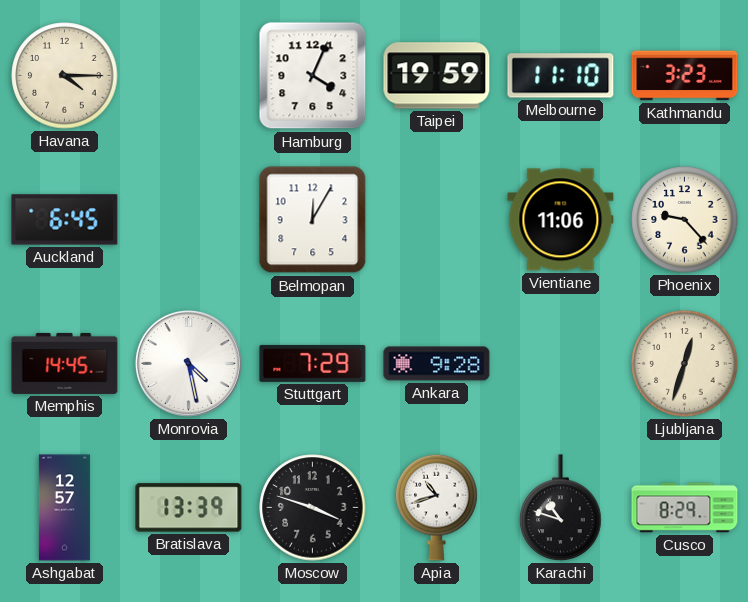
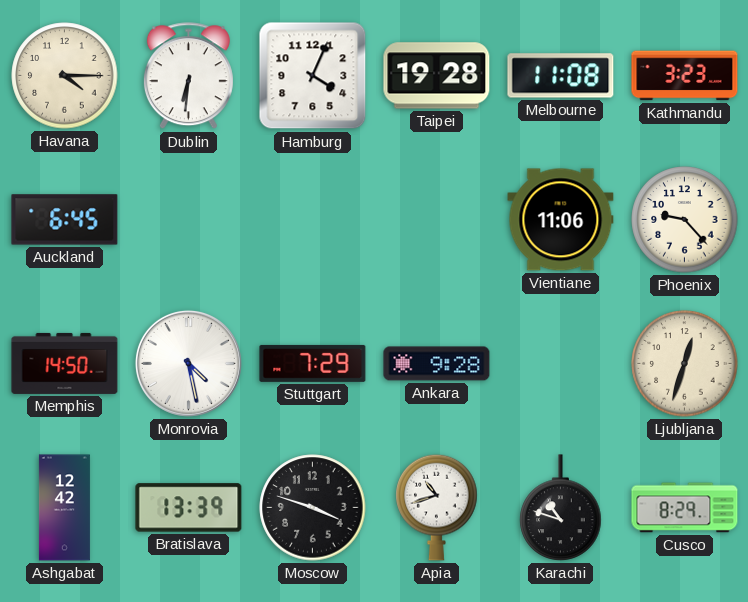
Dublin: none -> 6:31 (188, 76)
Taipei: 19:59 -> 19:28 (437, 76)
Melbourne: 11:10 -> 11:08 (561, 76)
Belmopan: 12:05 -> none (313, 220)
Memphis: 14:45 -> 14:50 (65, 363)
Ashgabat: 12:57 -> 12:42 (64, 508)
